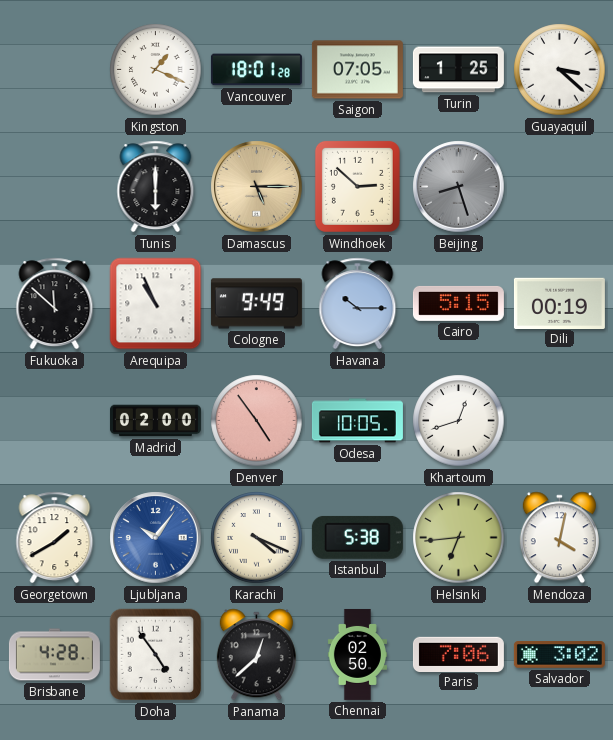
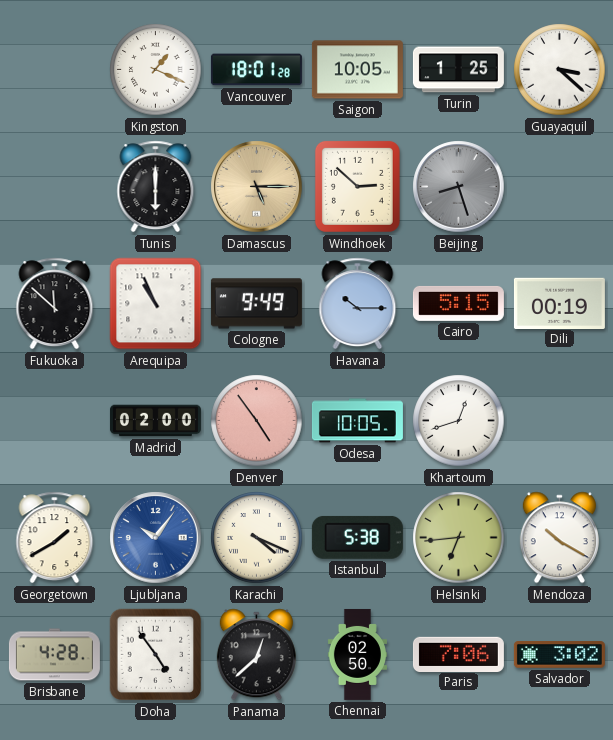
Saigon: 07:05 -> 10:05 (357, 70)
Mendoza: 4:02 -> 10:20 (559, 538)
